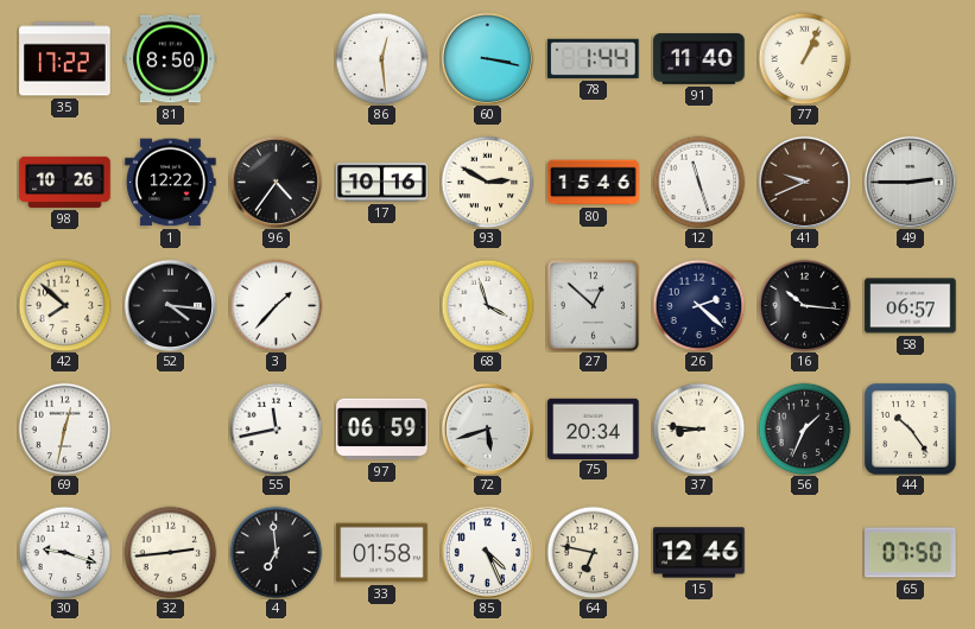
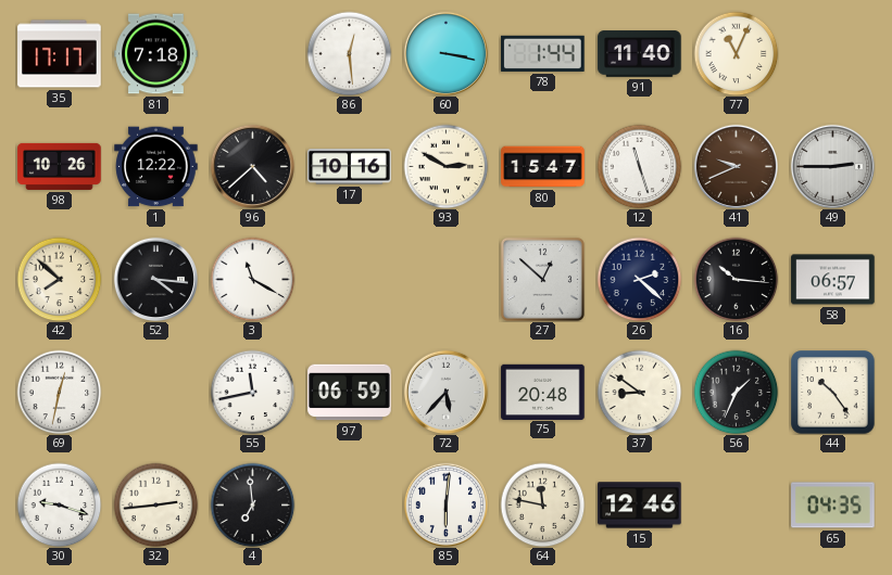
35: 17:22 -> 17:17 (60, 54)
81: 8:50 -> 7:18 (156, 54)
77: 1:04 -> 11:04 (736, 53)
96: 4:36 -> 4:38 (252, 166)
80: 15:46 -> 15:47 (543, 167)
3: 1:37 -> 11:20 (252, 279)
68: 3:57 -> none (487, 305)
72: 5:42 -> 5:37 (445, 392)
75: 20:34 -> 20:48 (543, 392)
37: 8:46 -> 8:51 (639, 392)
33: 01:58 -> none (382, 553)
85: 4:26 -> 6:01 (445, 504)
64: 6:47 -> 11:47 (542, 504)
65: 07:50 -> 04:35 (833, 506)
